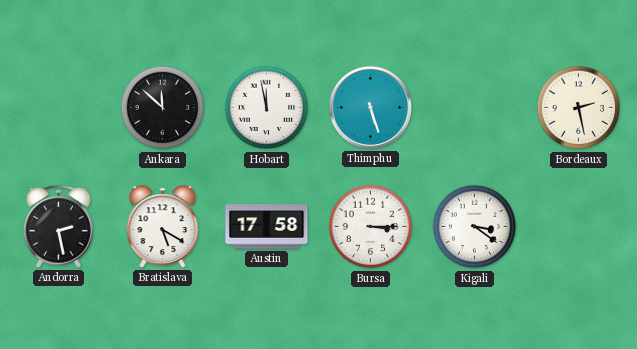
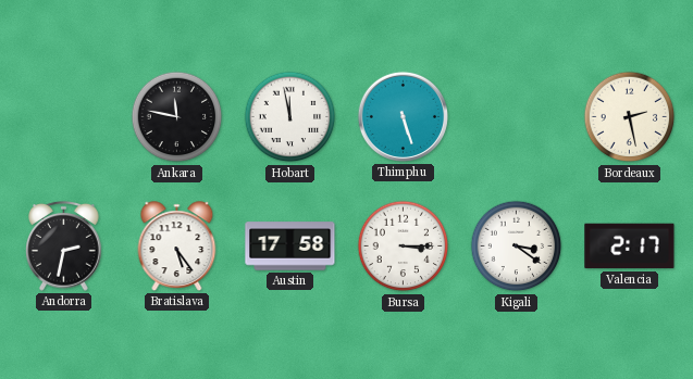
Ankara: 11:52 -> 11:47 (177, 117)
Andorra: 2:28 -> 2:32 (64, 245)
Bratislava: 5:20 -> 5:24 (177, 247)
Valencia: none -> 2:17 (630, 247)
